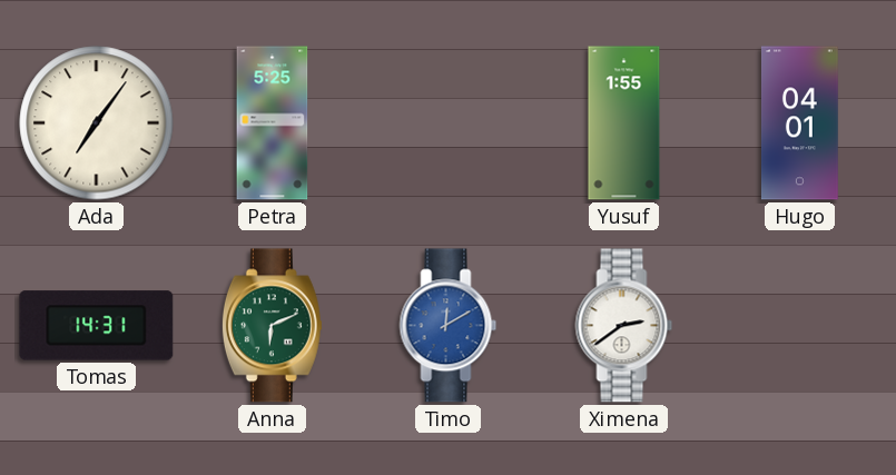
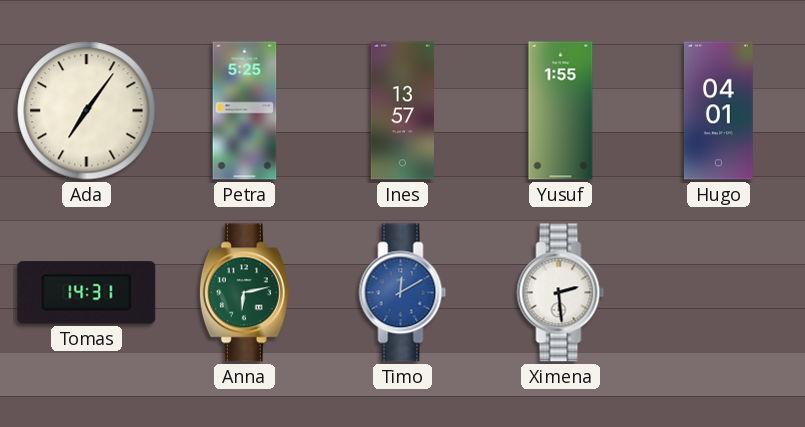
Ines: none -> 13:57 (402, 111)
Anna: 6:11 -> 6:13 (244, 293)
Ximena: 2:39 -> 2:29 (561, 293)
